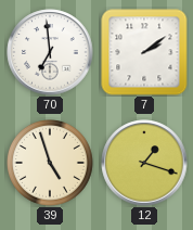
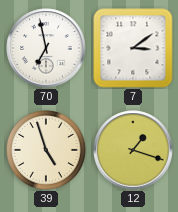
70: 6:59 -> 6:58 (46, 48)
7: 2:09 -> 3:09 (133, 48)
